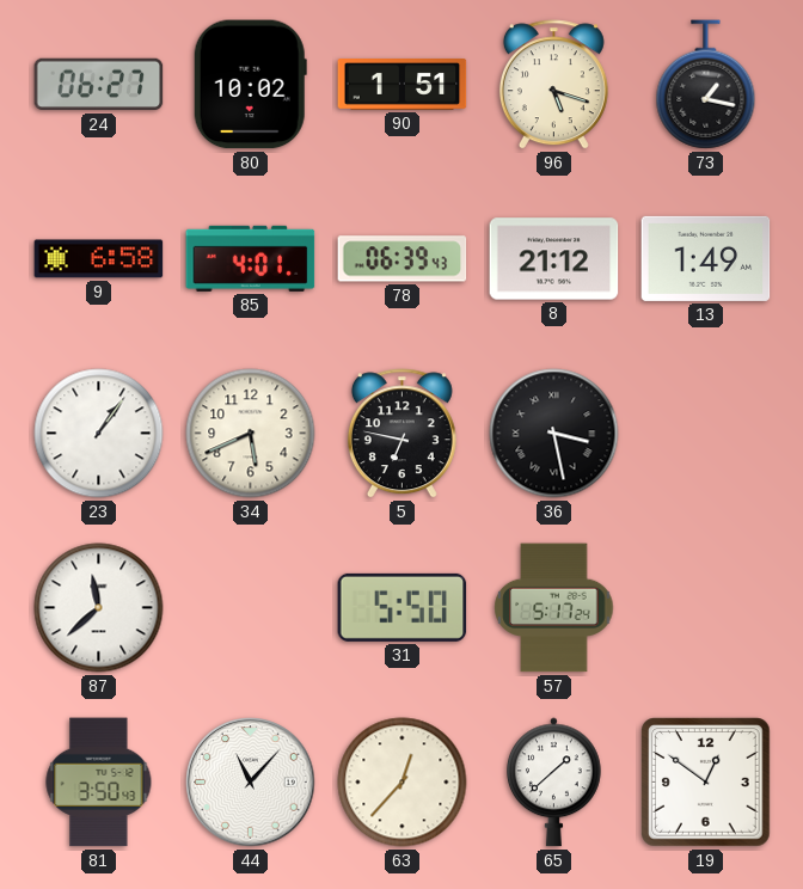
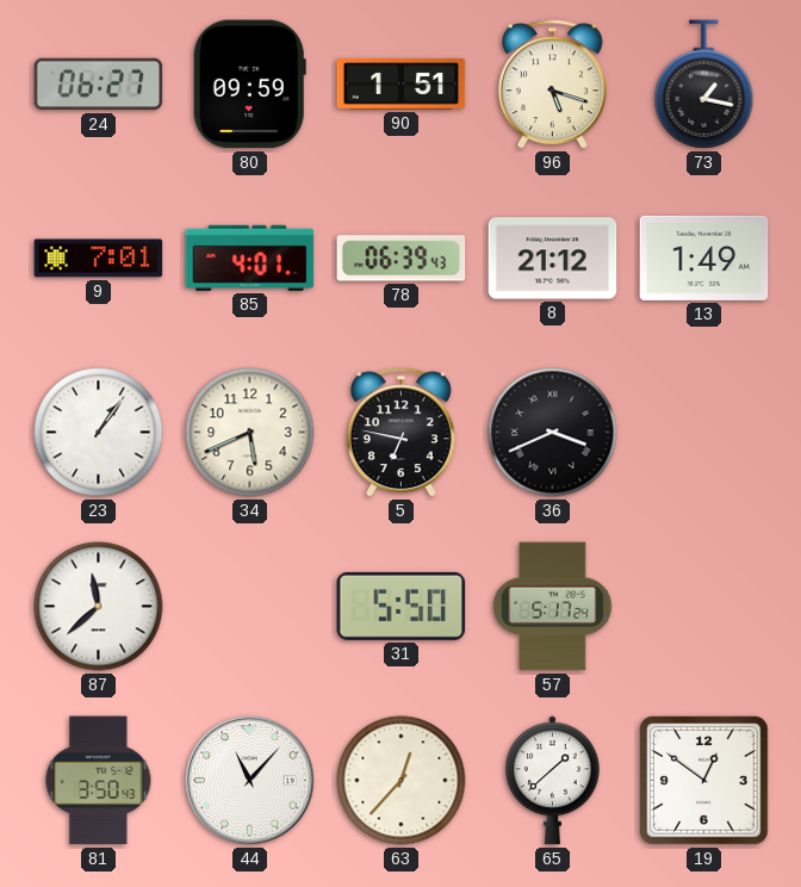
80: 10:02 -> 09:59 (249, 85)
9: 6:58 -> 7:01 (99, 259)
36: 3:28 -> 3:41 (553, 433)
